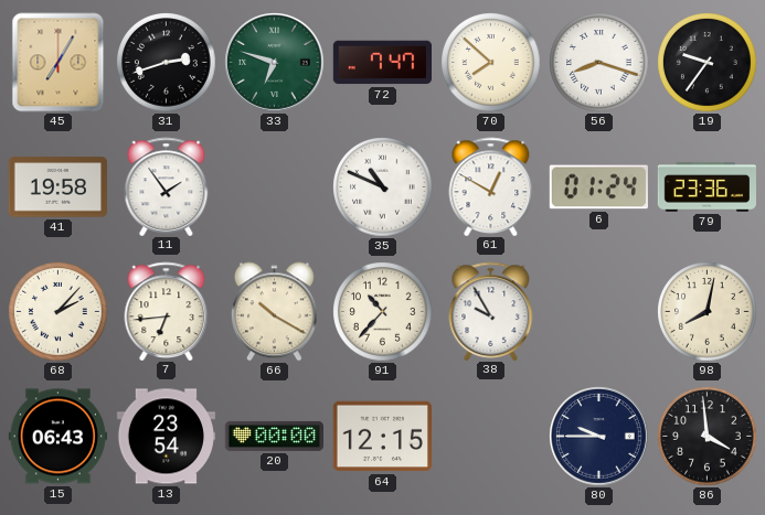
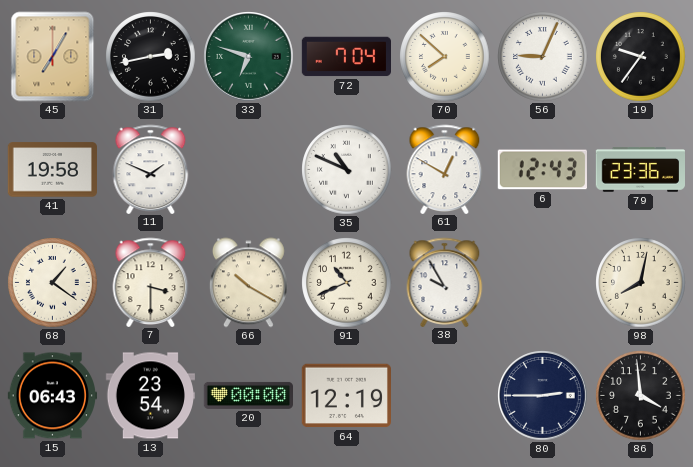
31: 2:42 -> 2:43 (151, 57)
72: 7:47 -> 7:04 (346, 57)
56: 8:18 -> 9:04 (543, 57)
11: 1:54 -> 1:49 (151, 169)
6: 01:24 -> 12:43 (542, 170)
68: 2:07 -> 1:21 (53, 283)
7: 6:44 -> 3:30 (151, 282)
91: 10:37 -> 10:41 (347, 283)
64: 12:15 -> 12:19 (346, 396)
80: 9:45 -> 2:45 (543, 396)
